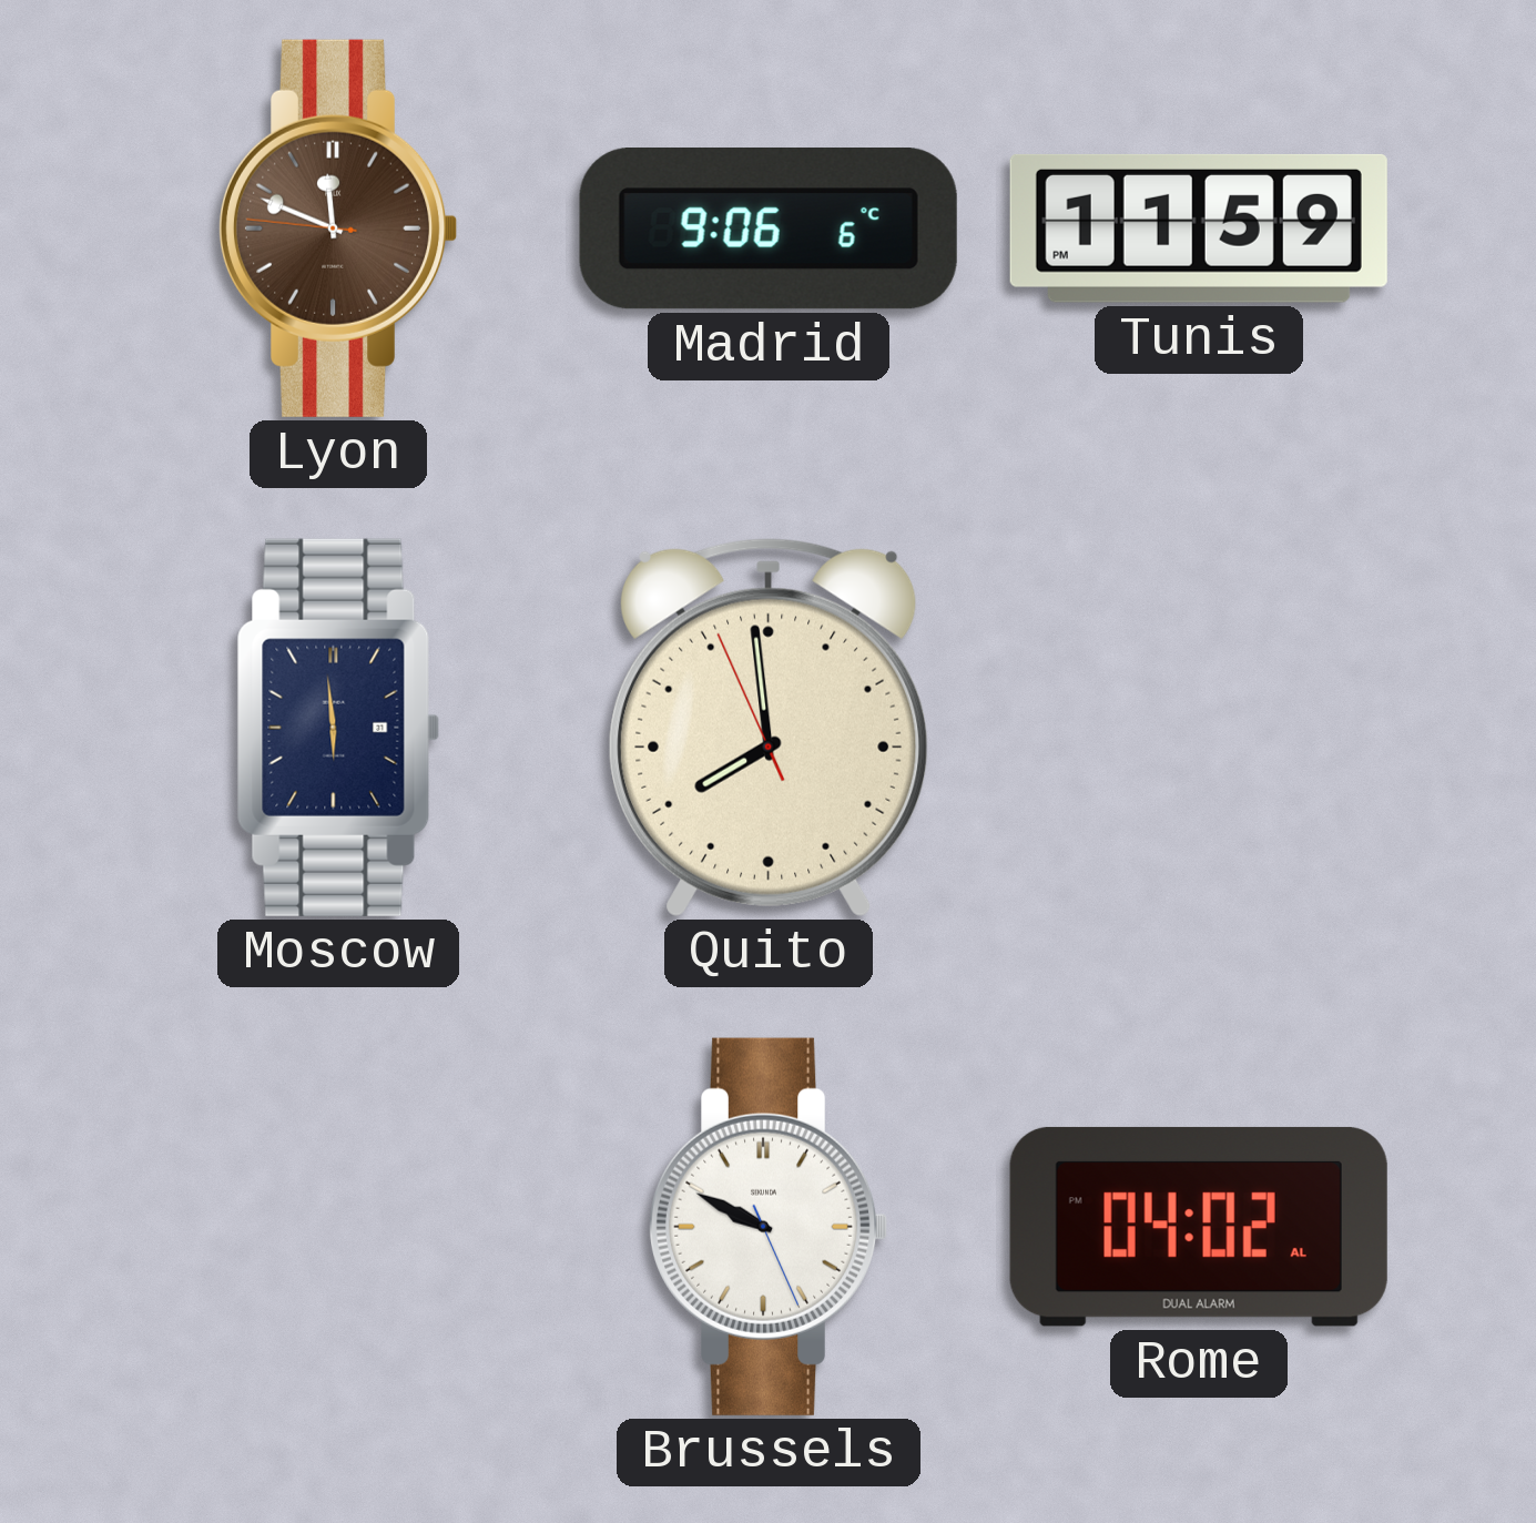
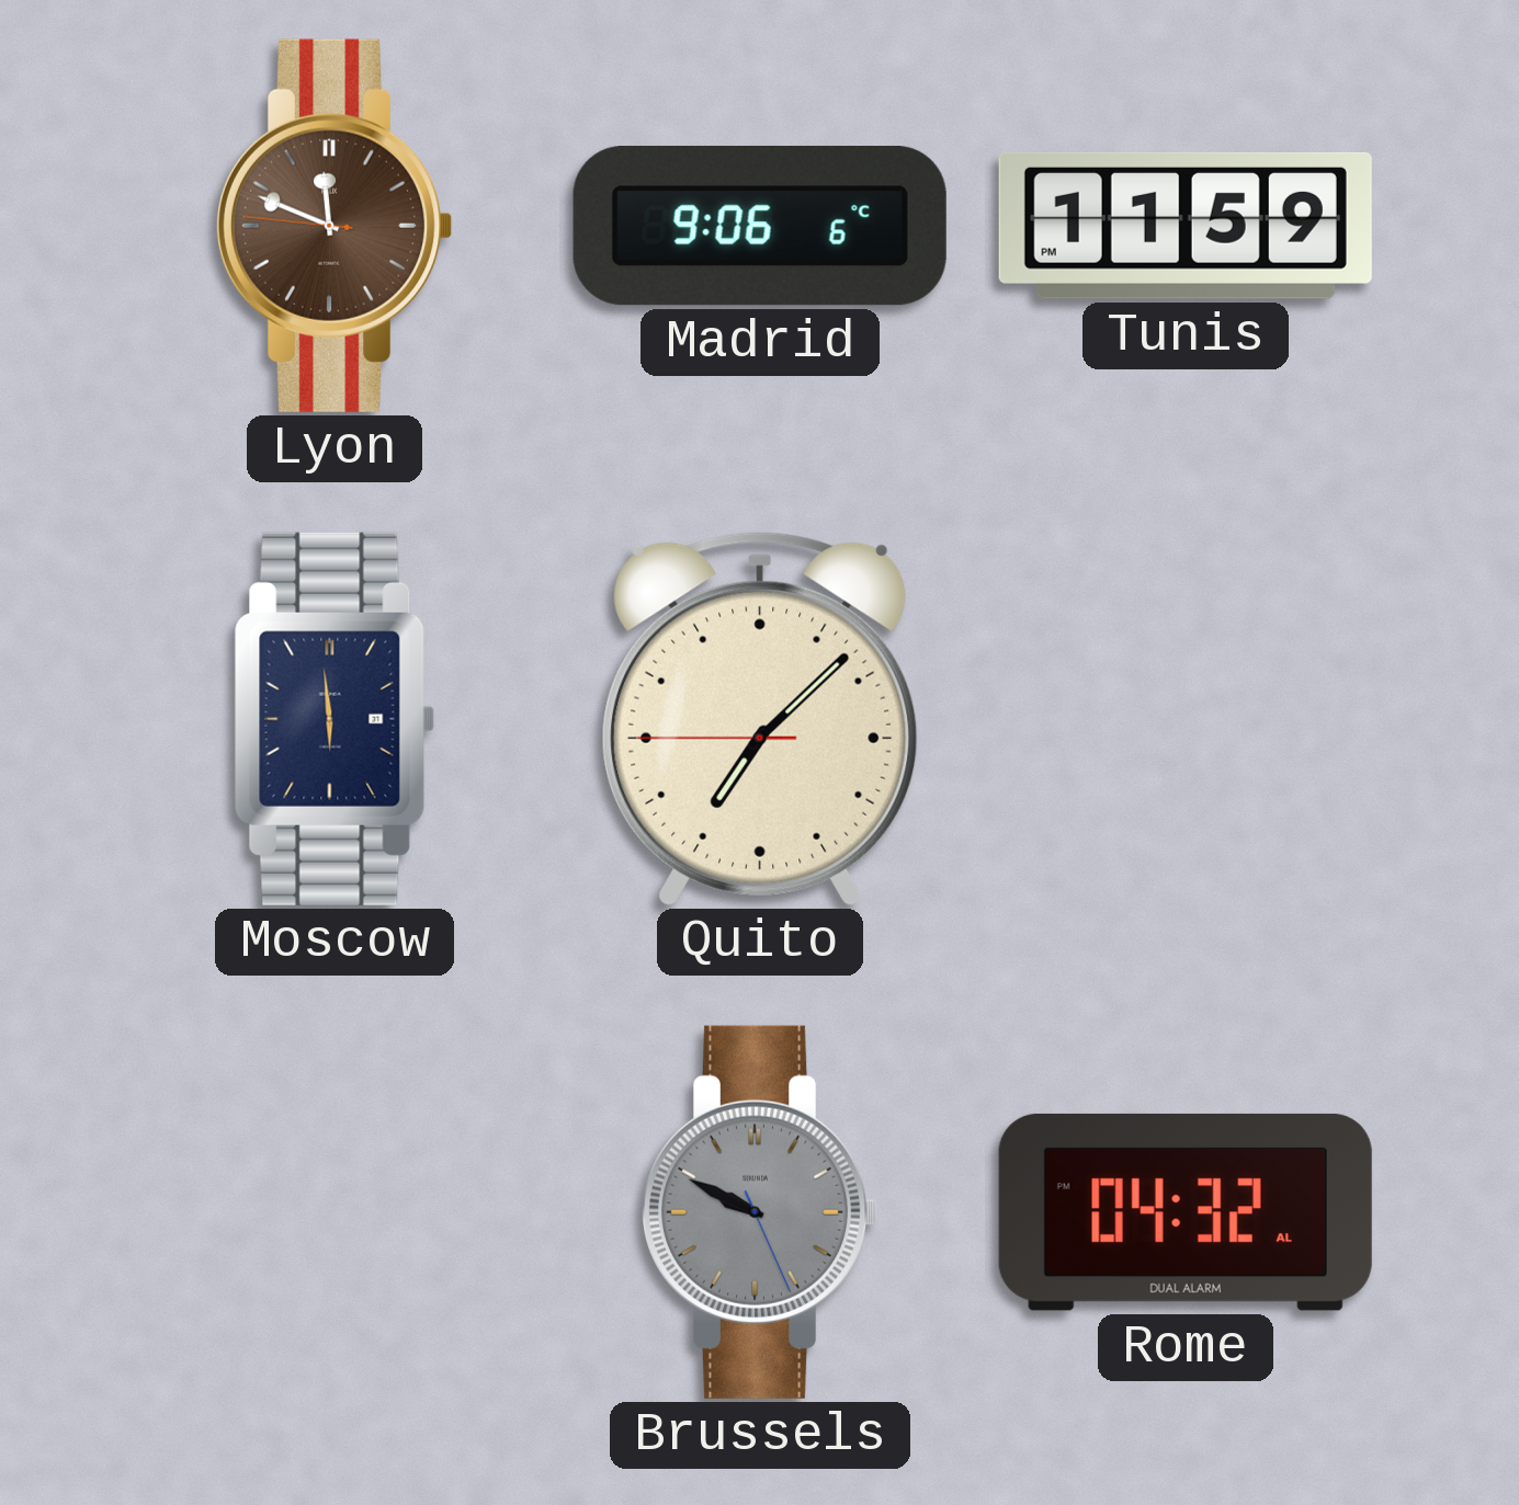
Quito: 7:58 -> 7:07 (761, 718)
Brussels dial: white -> grey (760, 1212)
Rome: 04:02 -> 04:32 (1186, 1212)
